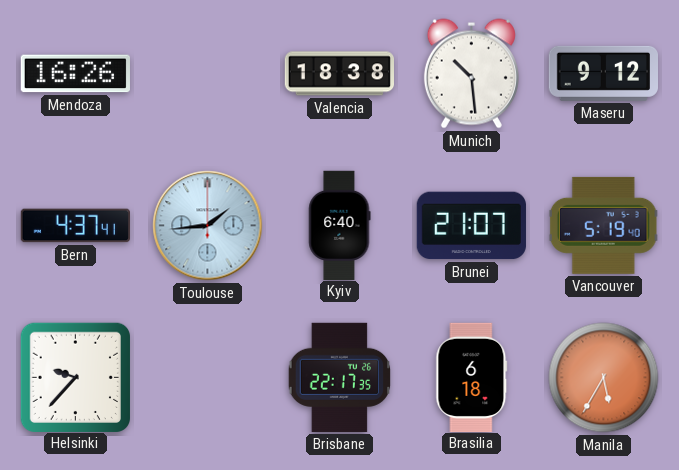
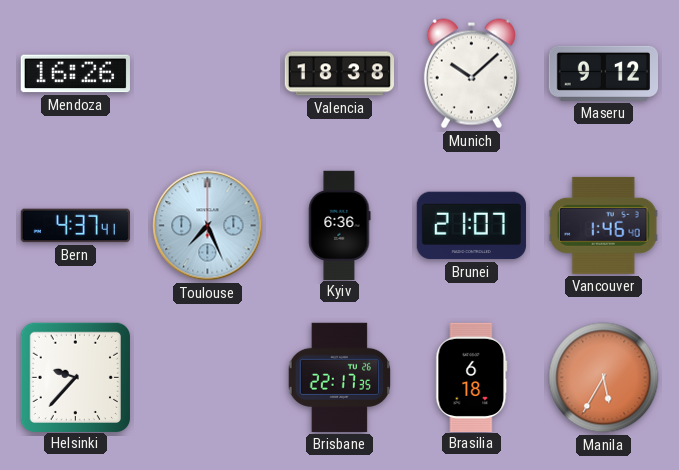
Munich: 10:29 -> 10:08 (471, 74)
Toulouse: 1:44 -> 7:26 (208, 226)
Kyiv: 6:40 -> 6:36 (340, 225)
Vancouver: 5:19 -> 1:46 (603, 225)
